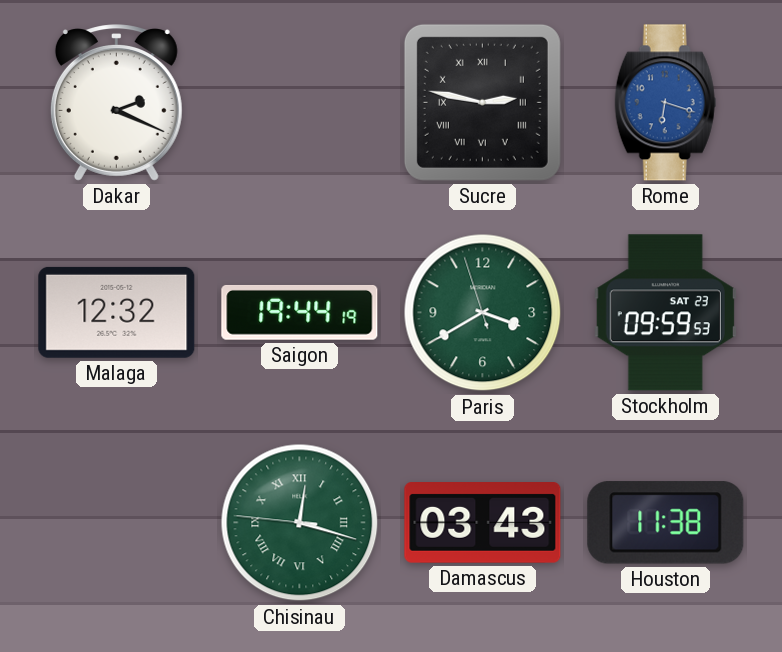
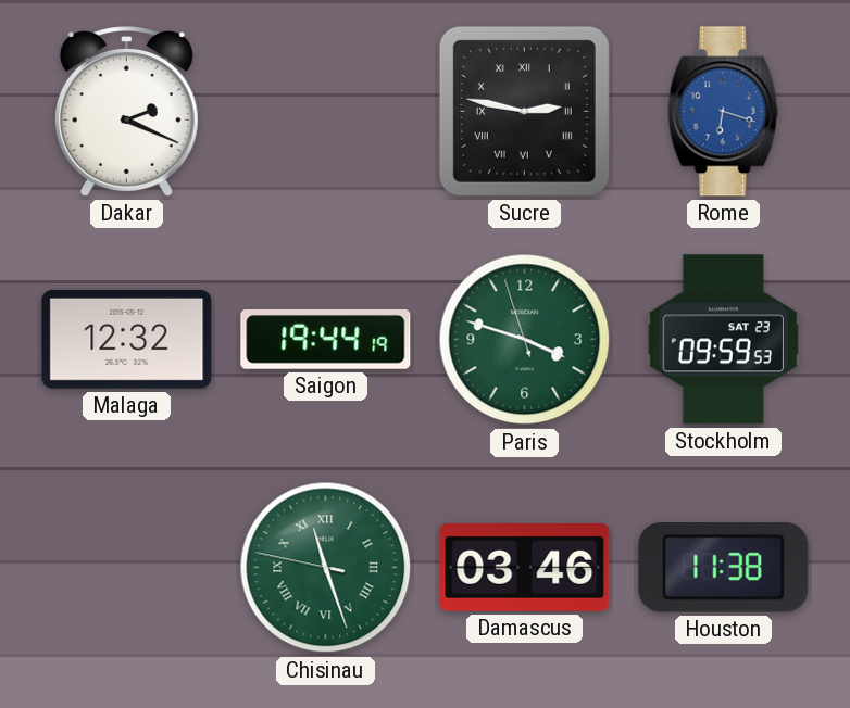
Paris: 3:39 -> 3:47 (525, 340)
Chisinau: 12:17 -> 11:26 (326, 568)
Damascus: 03:43 -> 03:46 (525, 568)
